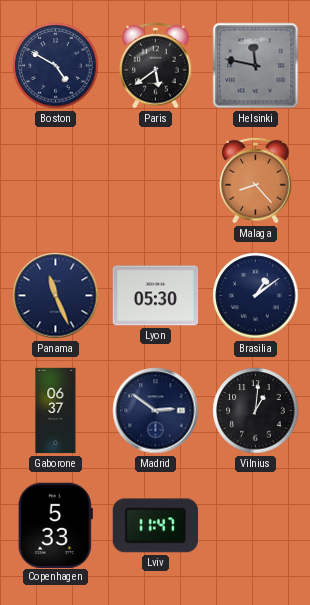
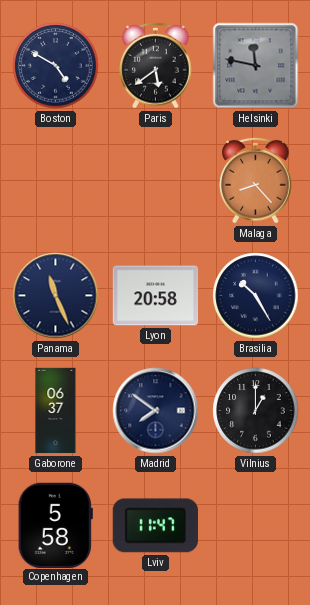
Lyon: 05:30 -> 20:58 (156, 296)
Brasilia: 1:09 -> 10:25 (256, 296)
Madrid: 2:51 -> 7:51 (156, 411)
Vilnius: 1:01 -> 1:00 (256, 411)
Copenhagen: 5:33 -> 5:58 (55, 525)
